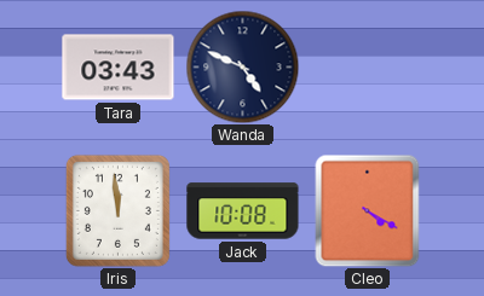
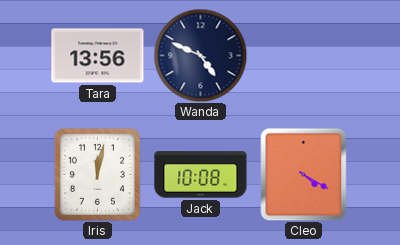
Tara: 03:43 -> 13:56 (98, 56)
Iris: 11:59 -> 12:02 (97, 174)
